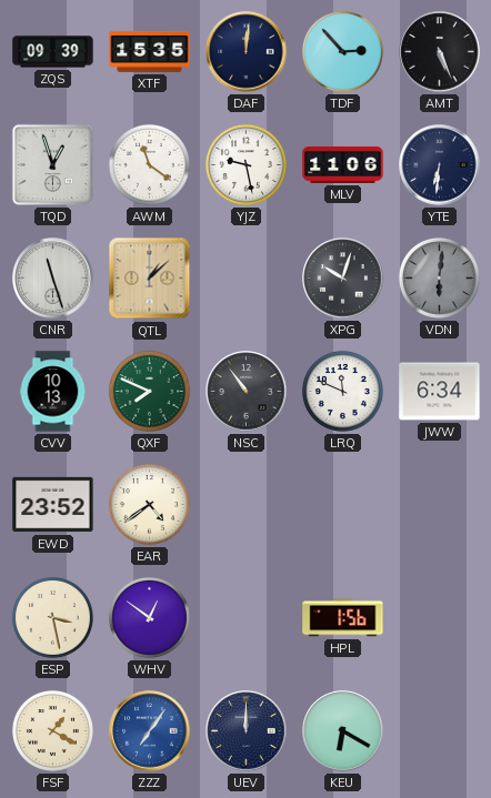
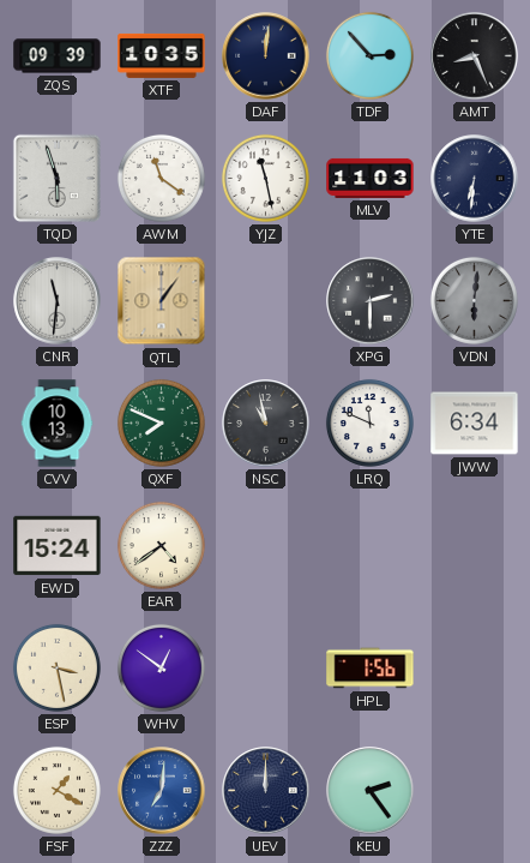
XTF: 15:35 -> 10:35 (162, 55)
AMT: 5:26 -> 8:26 (475, 56)
TQD: 12:57 -> 5:57 (56, 178)
YJZ: 9:28 -> 11:28 (265, 178)
MLV: 11:06 -> 11:03 (371, 178)
CNR: 11:27 -> 11:31 (58, 301)
QTL: 1:08 -> 1:06 (162, 301)
XPG: 10:03 -> 2:30 (371, 301)
NSC: 10:54 -> 10:58 (266, 424)
EWD: 23:52 -> 15:24 (58, 546)
ZZZ: 7:06 -> 7:01 (162, 791)
KEU: 6:20 -> 2:24 (371, 791)
